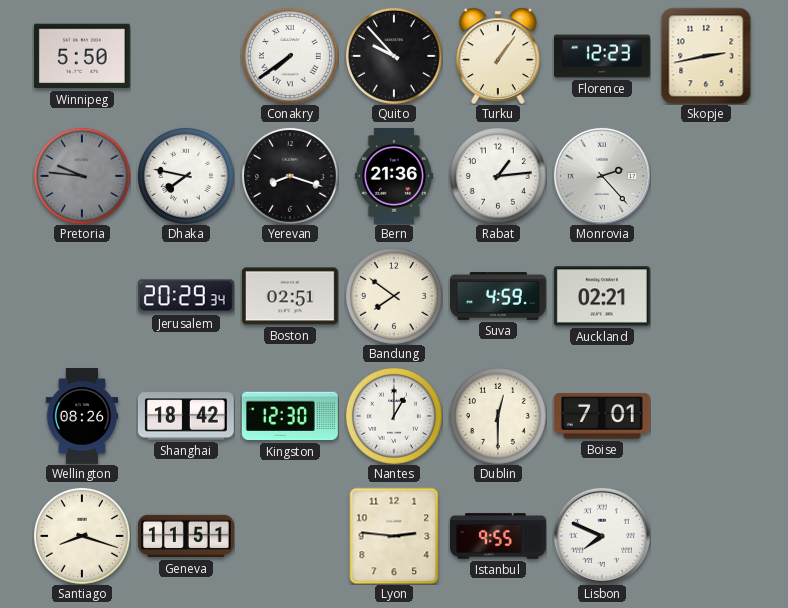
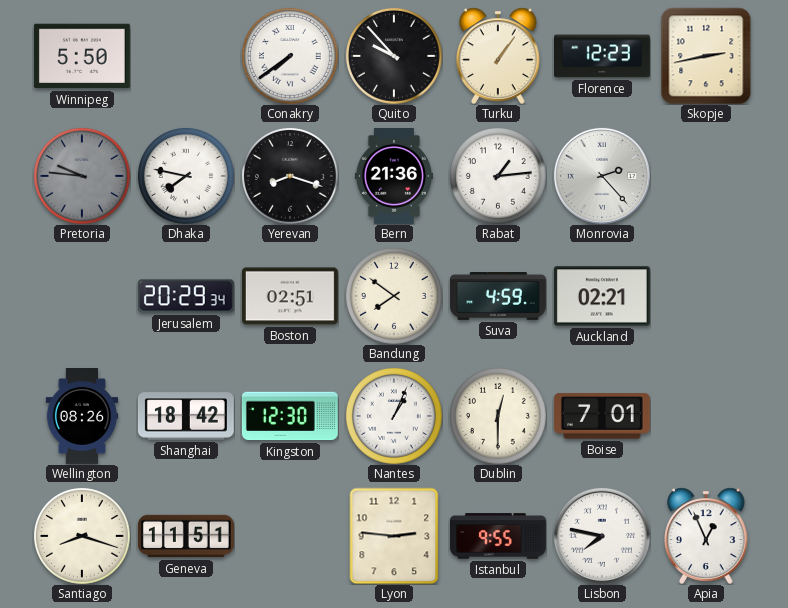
Nantes: 1:00 -> 1:04 (394, 416)
Lisbon: 7:49 -> 7:47 (602, 536)
Apia: none -> 12:56 (706, 536)
